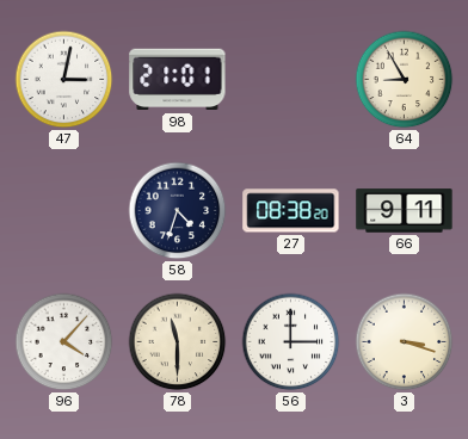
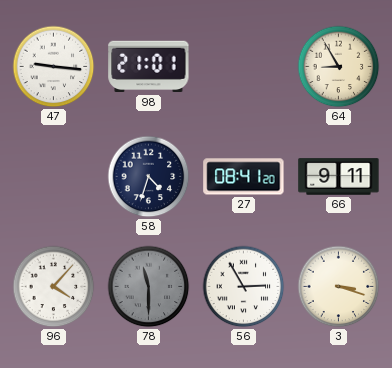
47: 3:02 -> 9:16 (54, 67)
27: 08:38 -> 08:41 (244, 177)
78 dial: cream -> grey (149, 287)
56: 3:00 -> 2:55 (244, 287)
